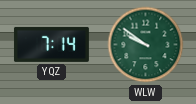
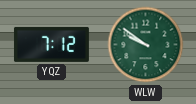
YQZ: 7:14 -> 7:12 (51, 44)
